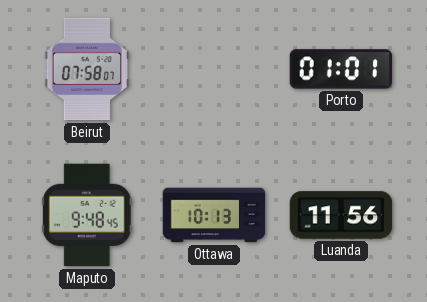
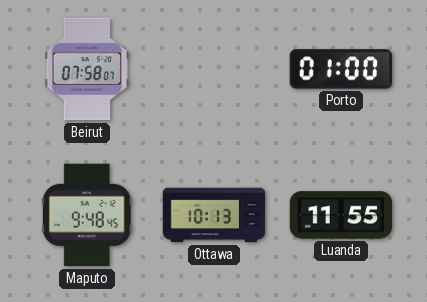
Porto: 01:01 -> 01:00 (341, 69)
Luanda: 11:56 -> 11:55 (341, 215)
